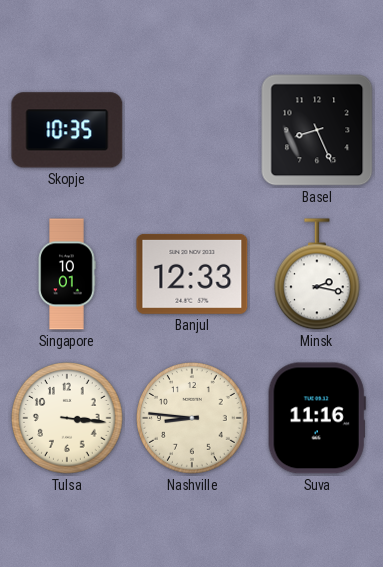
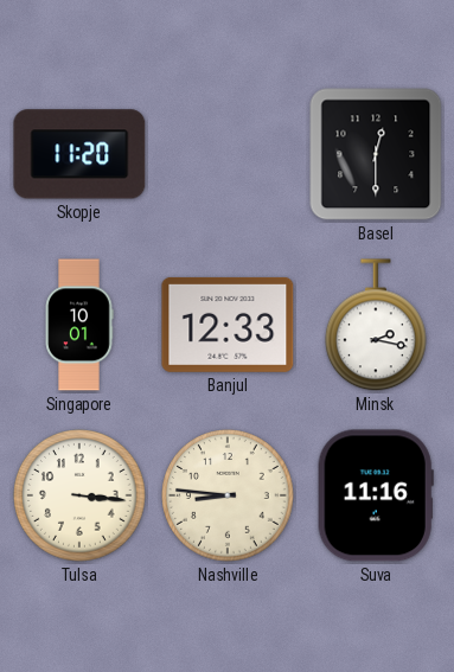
Skopje: 10:35 -> 11:20 (79, 154)
Basel: 8:26 -> 12:30 (376, 154)
